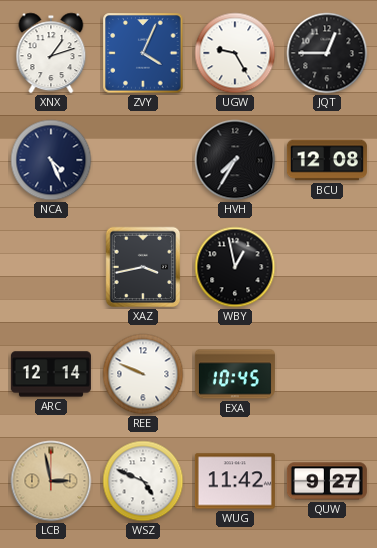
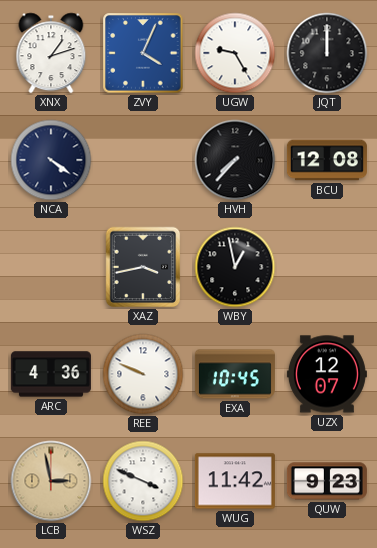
JQT: 12:45 -> 12:00 (327, 53)
NCA: 4:26 -> 4:21 (51, 160)
HVH: 7:35 -> 7:37 (235, 160)
ARC: 12:14 -> 4:36 (51, 374)
UZX: none -> 12:07 (327, 374)
WSZ: 4:49 -> 3:49 (143, 481)
QUW: 9:27 -> 9:23 (327, 481)
